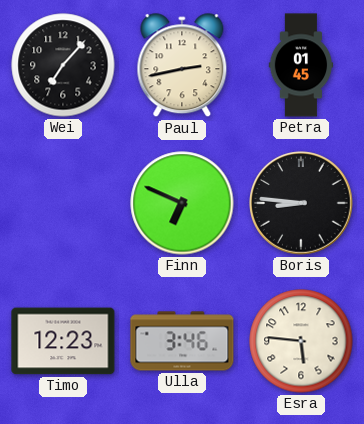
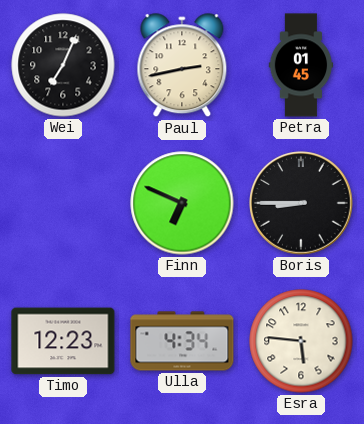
Wei: 7:07 -> 7:04 (63, 65)
Boris: 8:46 -> 8:45 (302, 204)
Ulla: 3:46 -> 4:34 (182, 341)
